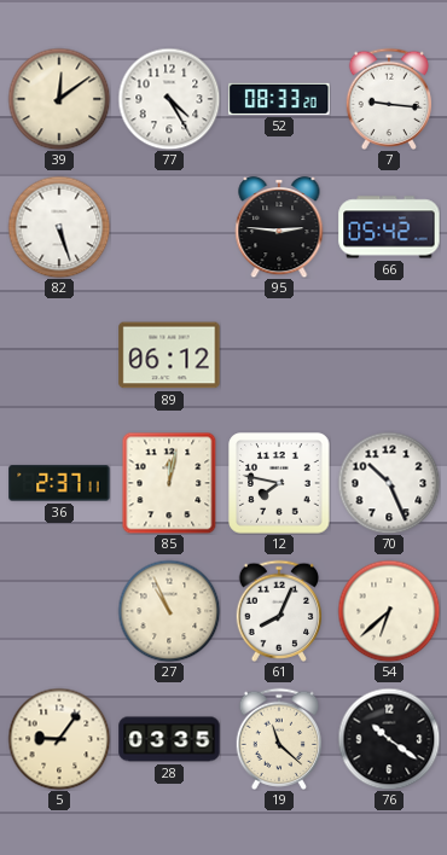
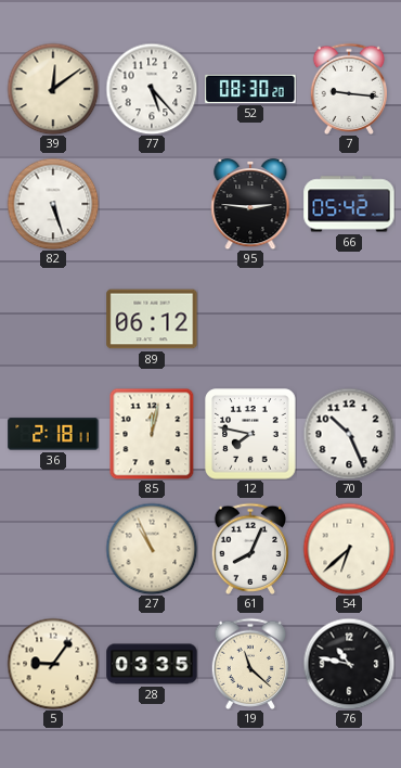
77: 4:25 -> 5:23 (152, 89)
52: 08:33 -> 08:30 (250, 89)
36: 2:37 -> 2:18 (53, 434)
76: 10:21 -> 10:47 (349, 664)
